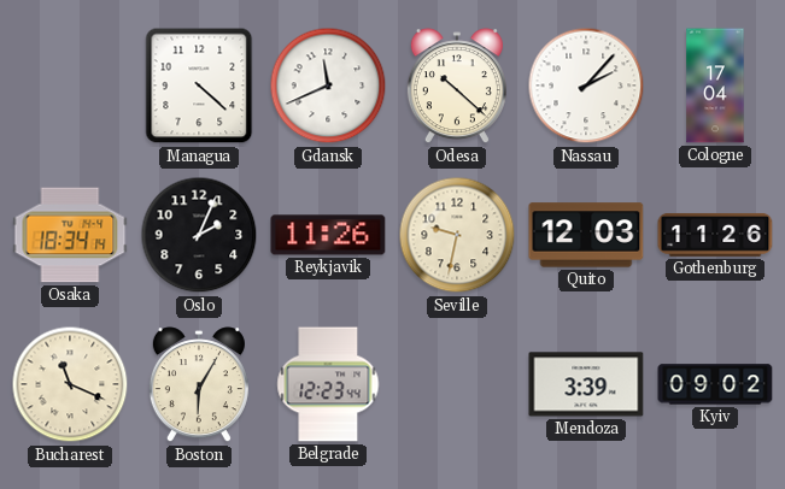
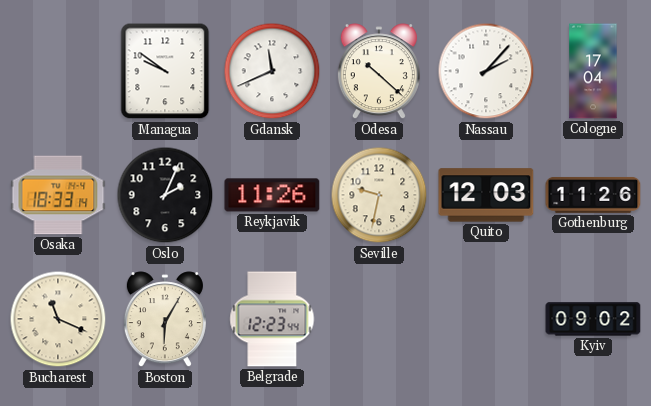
Managua: 4:22 -> 9:51 (165, 71)
Osaka: 18:34 -> 18:33 (58, 195)
Mendoza: 3:39 -> none (586, 384)
